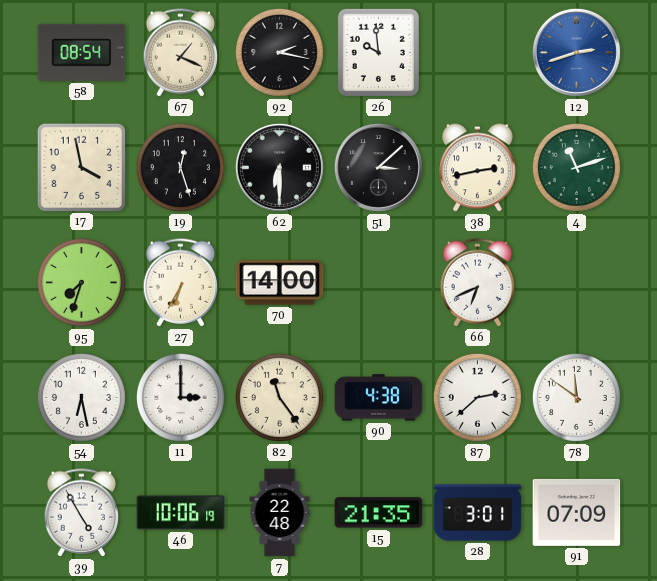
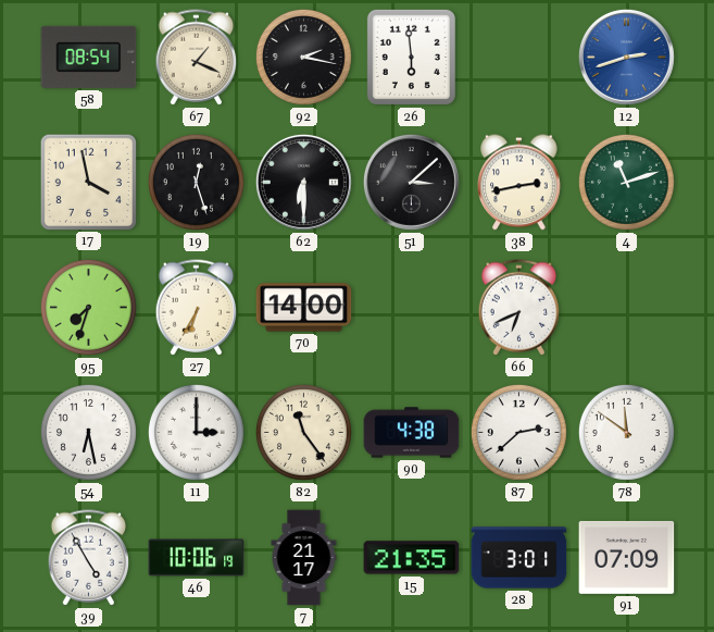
26: 9:59 -> 5:59 (411, 57)
7: 22:48 -> 21:17 (304, 558)
